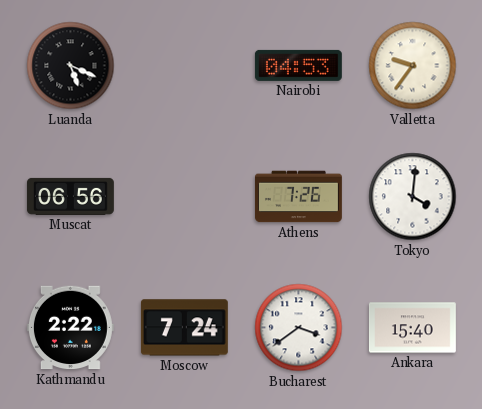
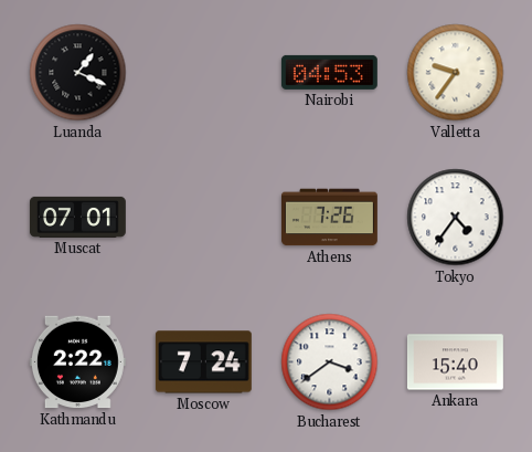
Luanda: 5:19 -> 1:19 (78, 73)
Muscat: 06:56 -> 07:01 (78, 217)
Tokyo: 4:01 -> 4:36 (456, 218)
